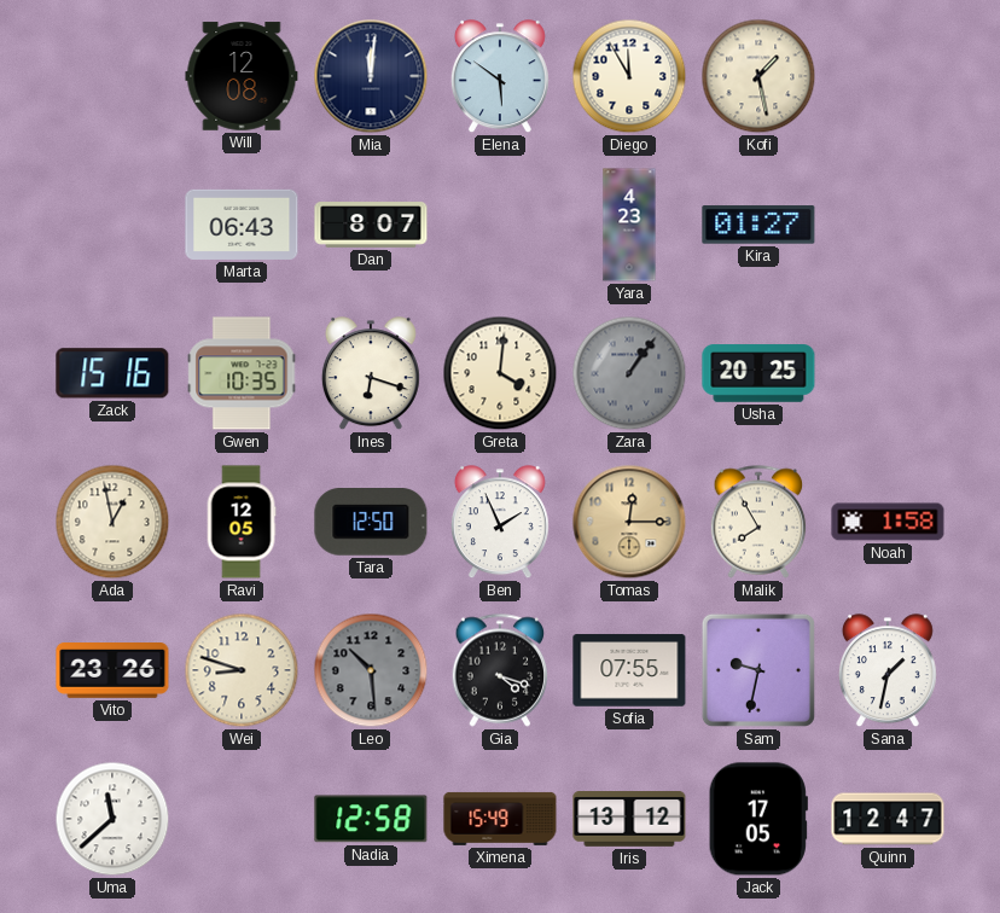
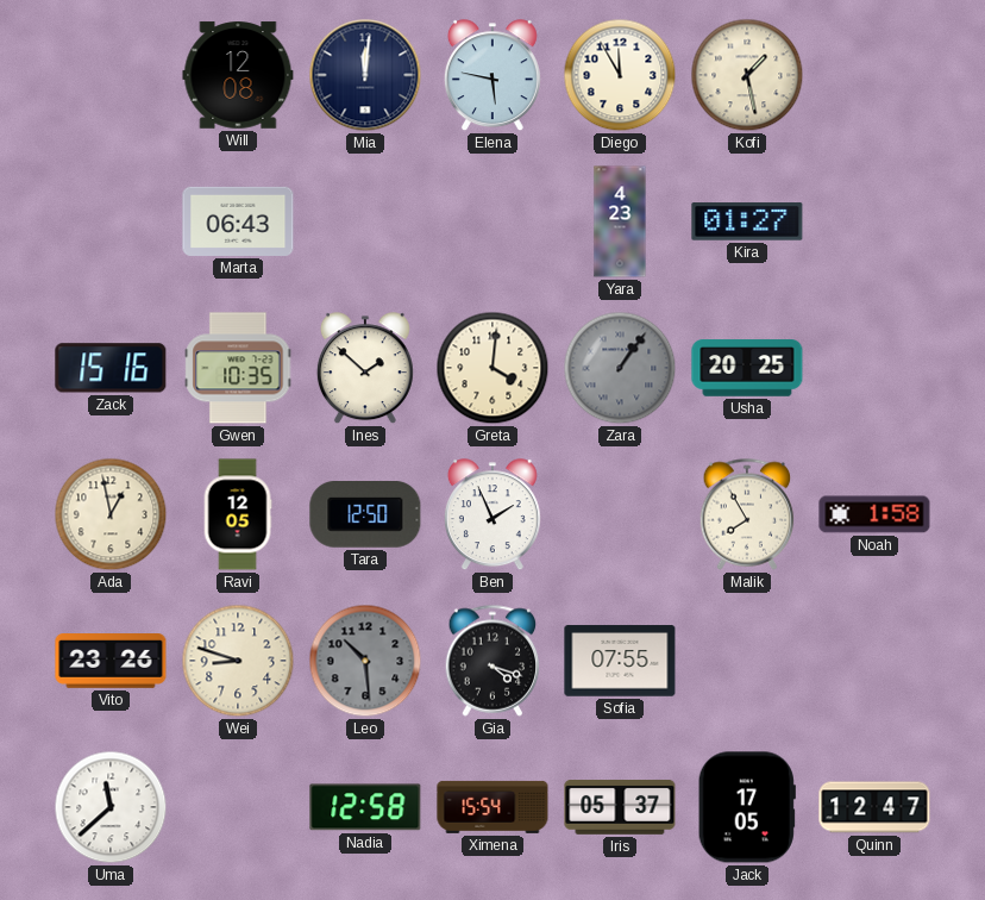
Elena: 5:51 -> 5:47 (492, 76)
Dan: 8:07 -> none (371, 225)
Ines: 6:18 -> 1:52 (365, 369)
Tomas: 12:15 -> none (629, 522)
Sam: 9:32 -> none (758, 670)
Sana: 1:32 -> none (888, 671)
Ximena: 15:49 -> 15:54 (492, 807)
Iris: 13:12 -> 05:37 (620, 808)
